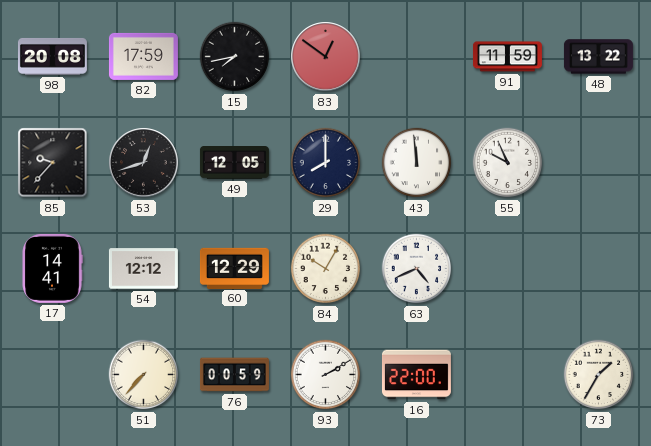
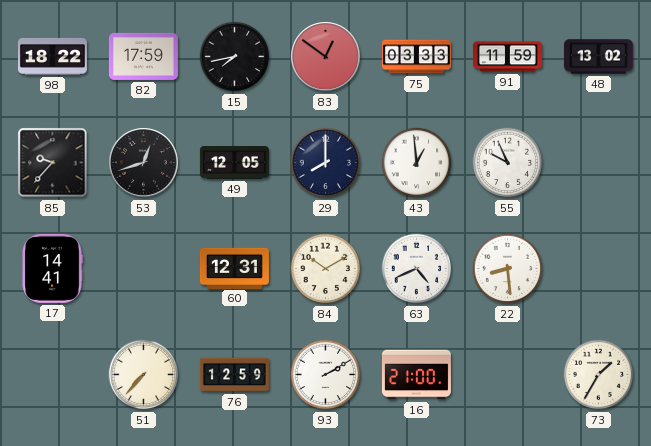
98: 20:08 -> 18:22 (52, 56)
75: none -> 03:33 (416, 57)
48: 13:22 -> 13:02 (598, 57)
43: 11:59 -> 12:59 (417, 163)
54: 12:12 -> none (143, 269)
60: 12:29 -> 12:31 (234, 268)
84: 10:05 -> 10:10 (326, 269)
22: none -> 8:29 (508, 269)
76: 00:59 -> 12:59 (234, 375)
16: 22:00 -> 21:00 (416, 375)
